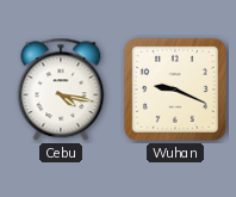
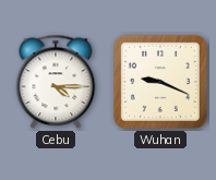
Cebu: 4:17 -> 4:15 (56, 82)
